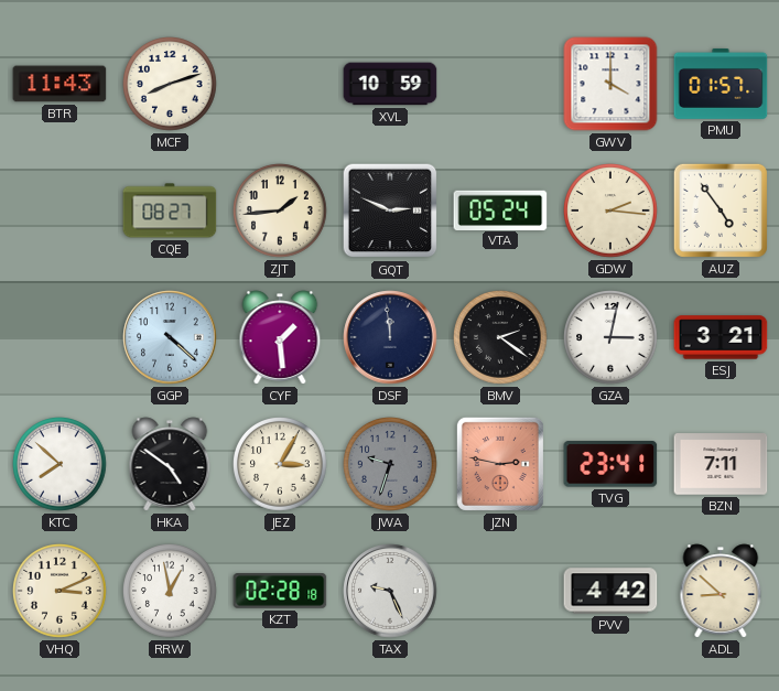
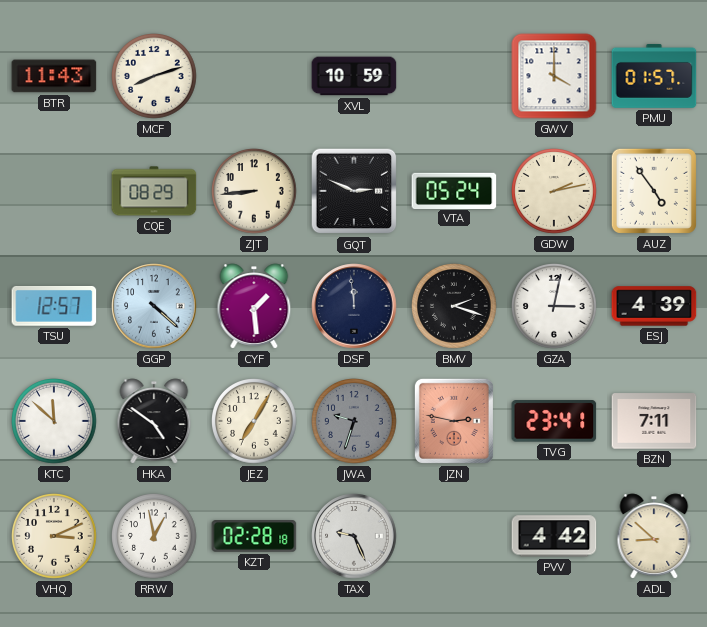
CQE: 08:27 -> 08:29 (154, 191)
ZJT: 1:44 -> 8:44 (255, 192)
GDW: 2:16 -> 2:13 (555, 192)
TSU: none -> 12:57 (54, 306)
BMV: 2:21 -> 2:18 (455, 307)
ESJ: 3:21 -> 4:39 (654, 306)
KTC: 7:52 -> 11:52 (55, 422)
JEZ: 3:05 -> 7:05 (255, 422)
